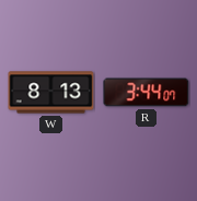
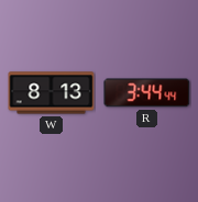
R: 3:44:07 -> 3:44:44 (147, 93)
